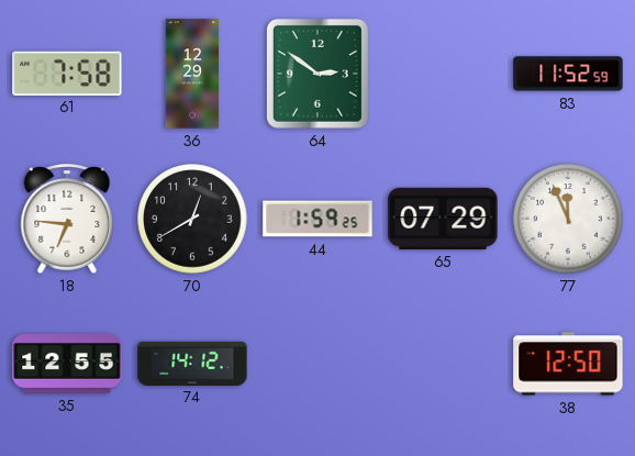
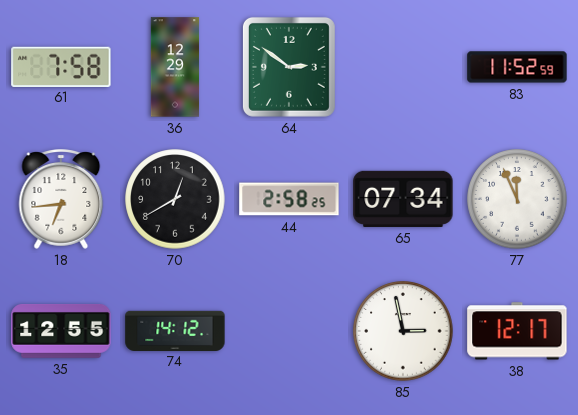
18: 6:46 -> 6:44 (61, 199)
44: 1:59 -> 2:58 (289, 199)
65: 07:29 -> 07:34 (403, 199)
85: none -> 2:58 (403, 331)
38: 12:50 -> 12:17 (517, 331)
